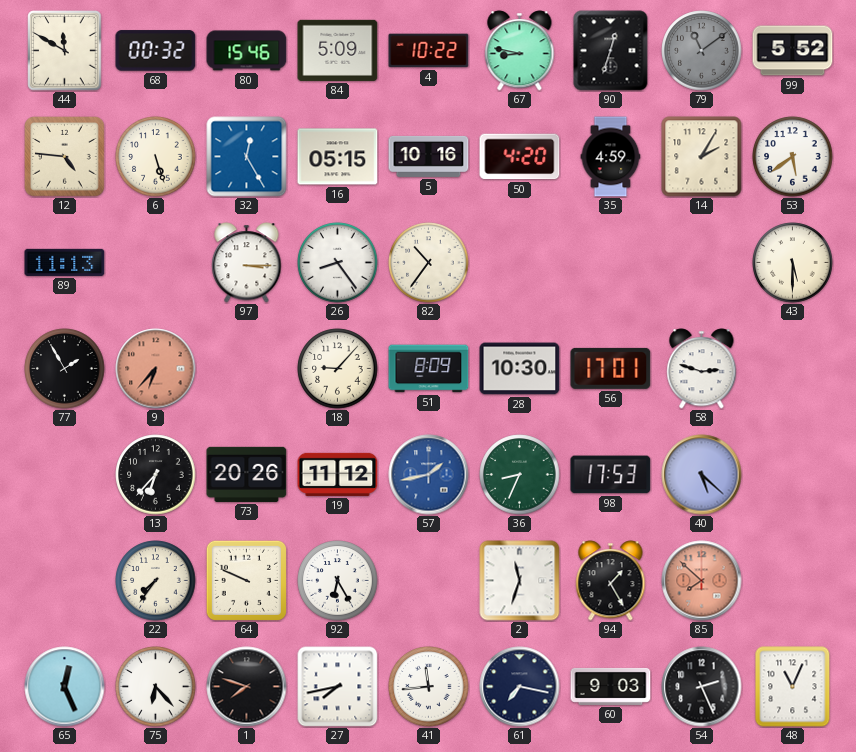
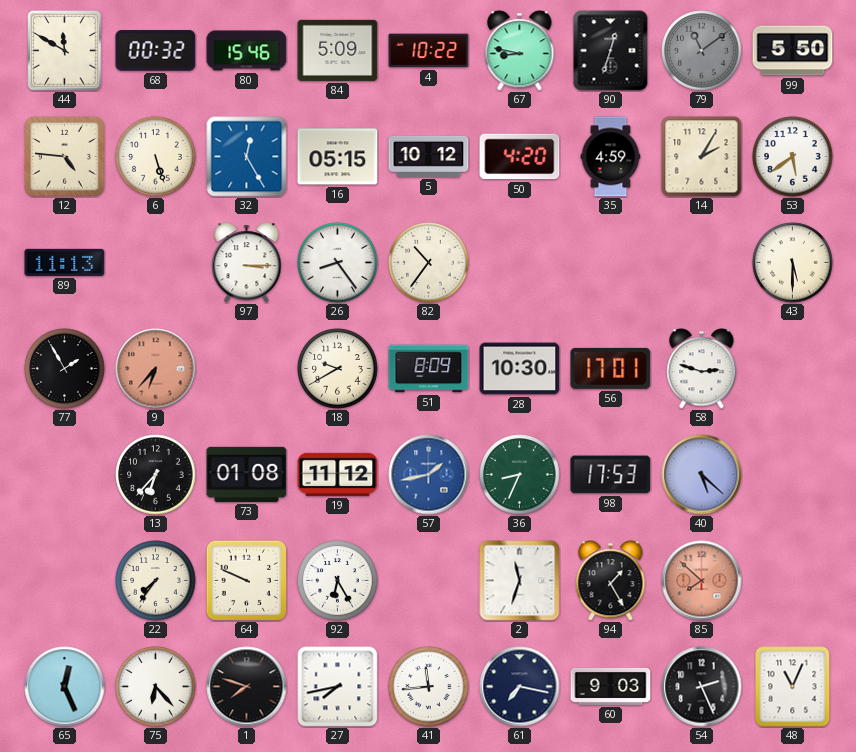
99: 5:52 -> 5:50 (793, 51)
5: 10:16 -> 10:12 (429, 156)
18: 9:07 -> 9:40 (338, 369)
73: 20:26 -> 01:08 (247, 474)
